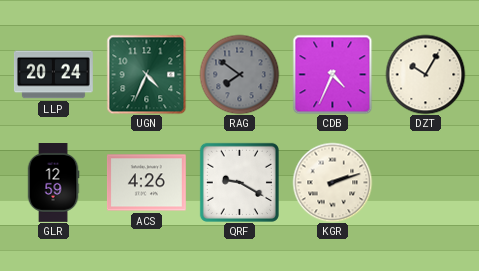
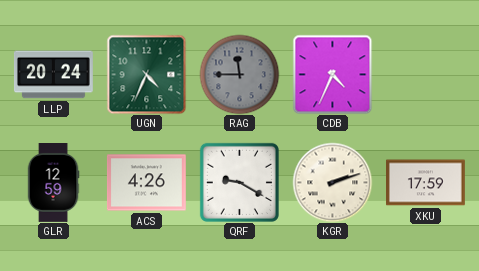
RAG: 7:51 -> 11:45 (239, 74)
DZT: 10:05 -> none (425, 74)
XKU: none -> 17:59 (426, 183)
